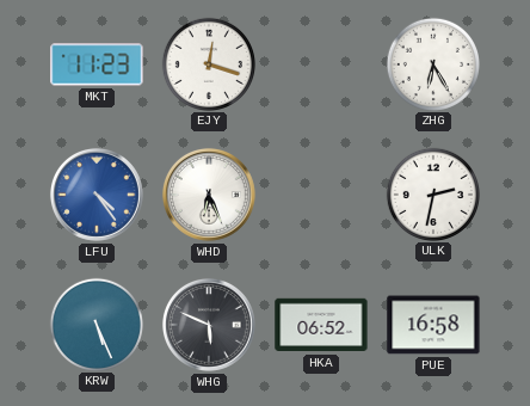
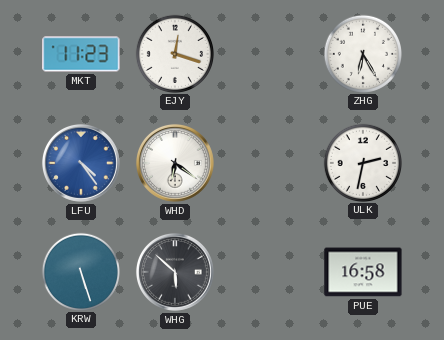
WHD: 6:26 -> 6:21 (175, 163)
KRW: 5:26 -> 5:27 (80, 271)
WHG: 5:49 -> 5:52 (175, 272)
HKA: 06:52 -> none (321, 325)
